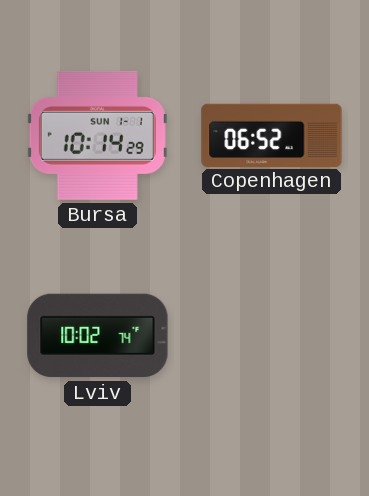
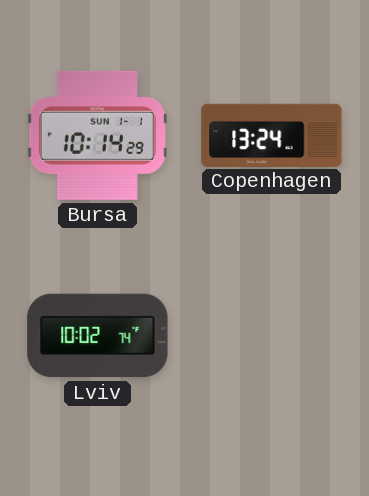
Copenhagen: 06:52 -> 13:24 (272, 135)
